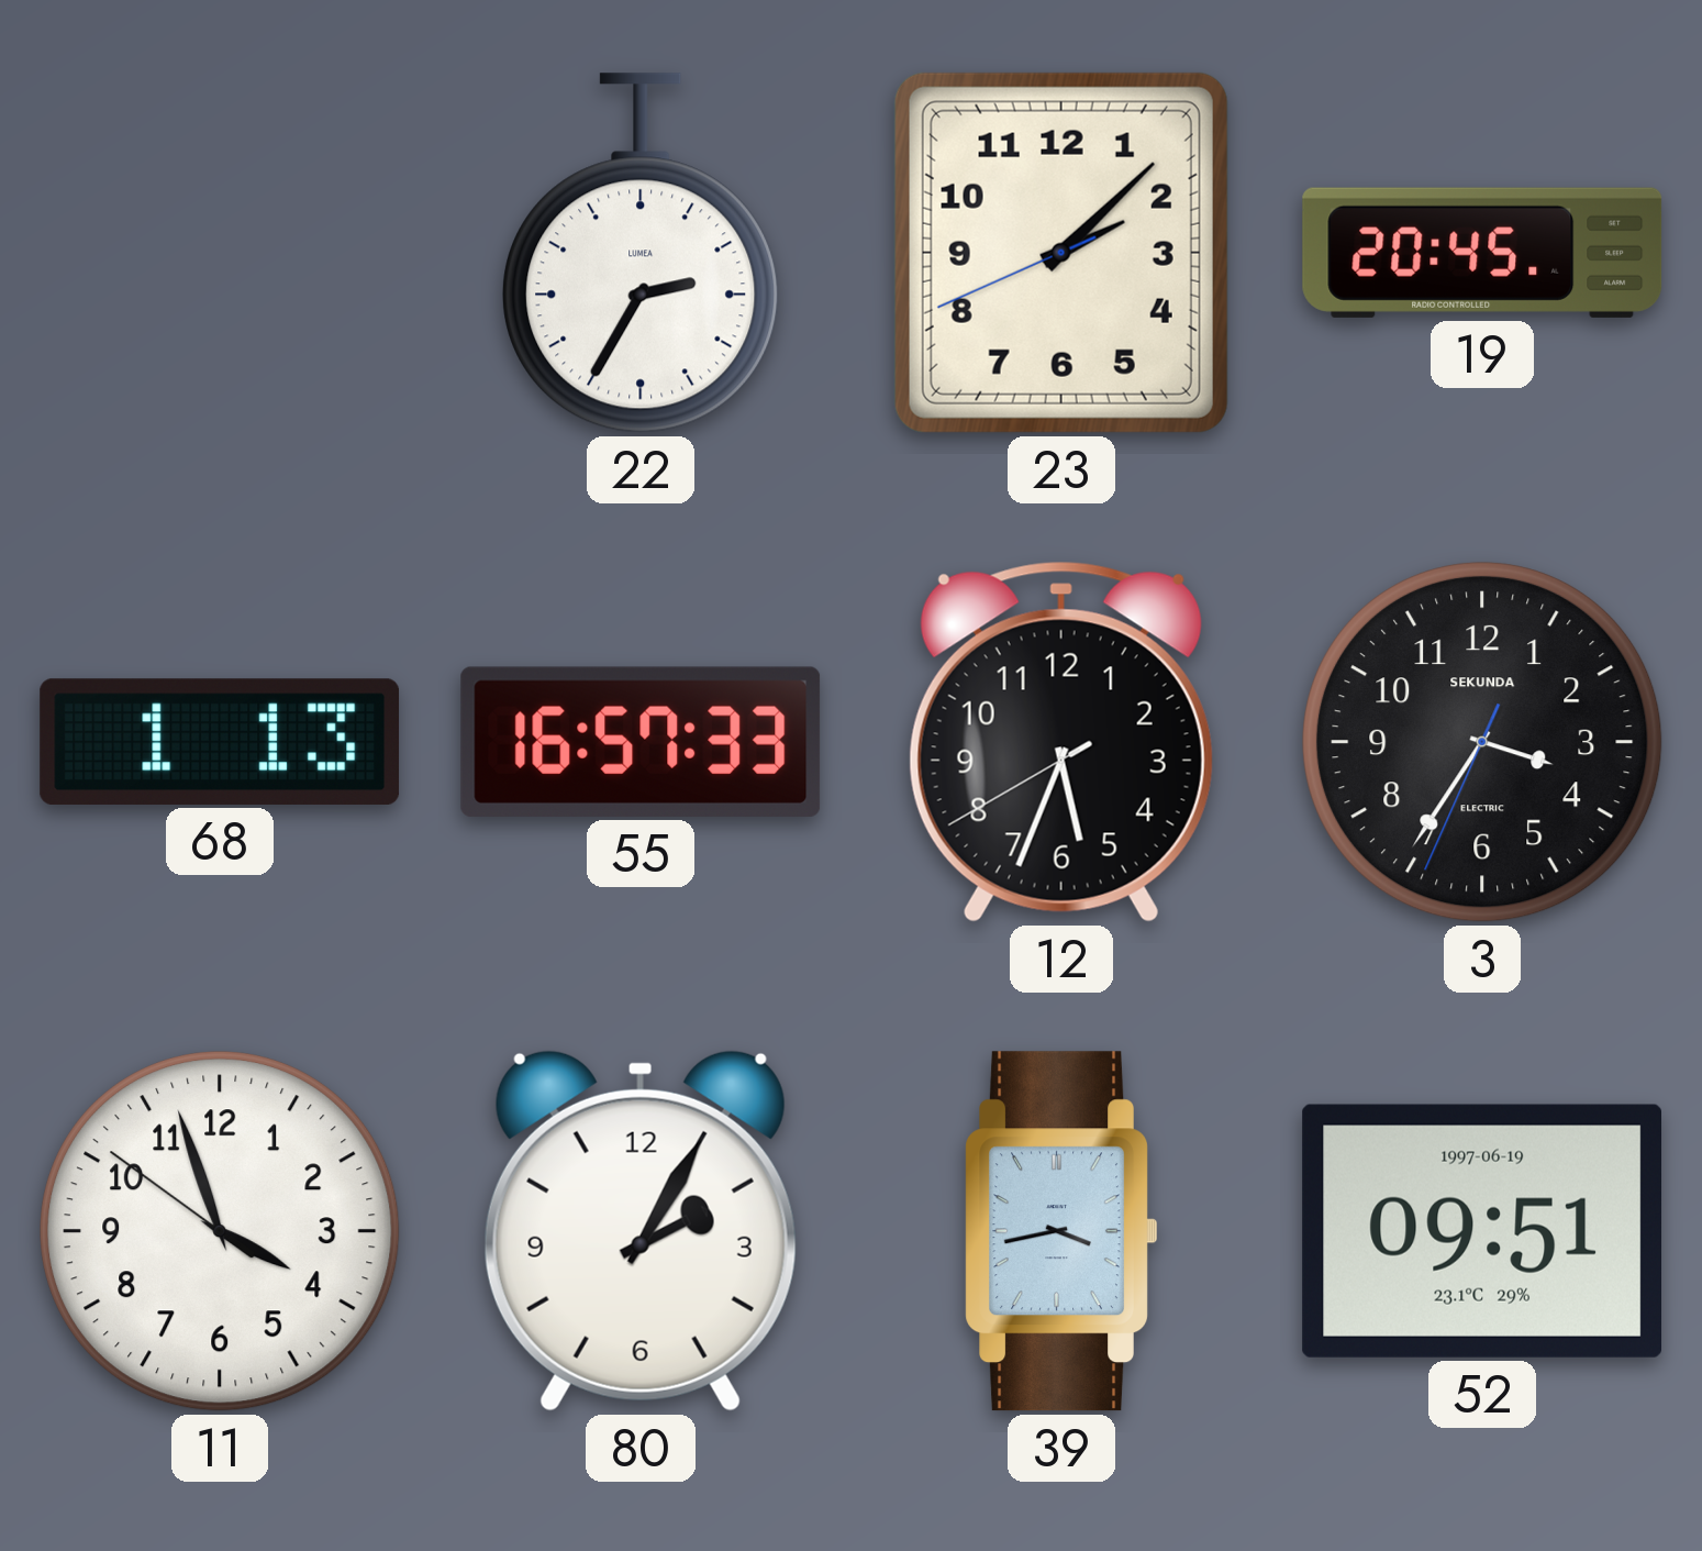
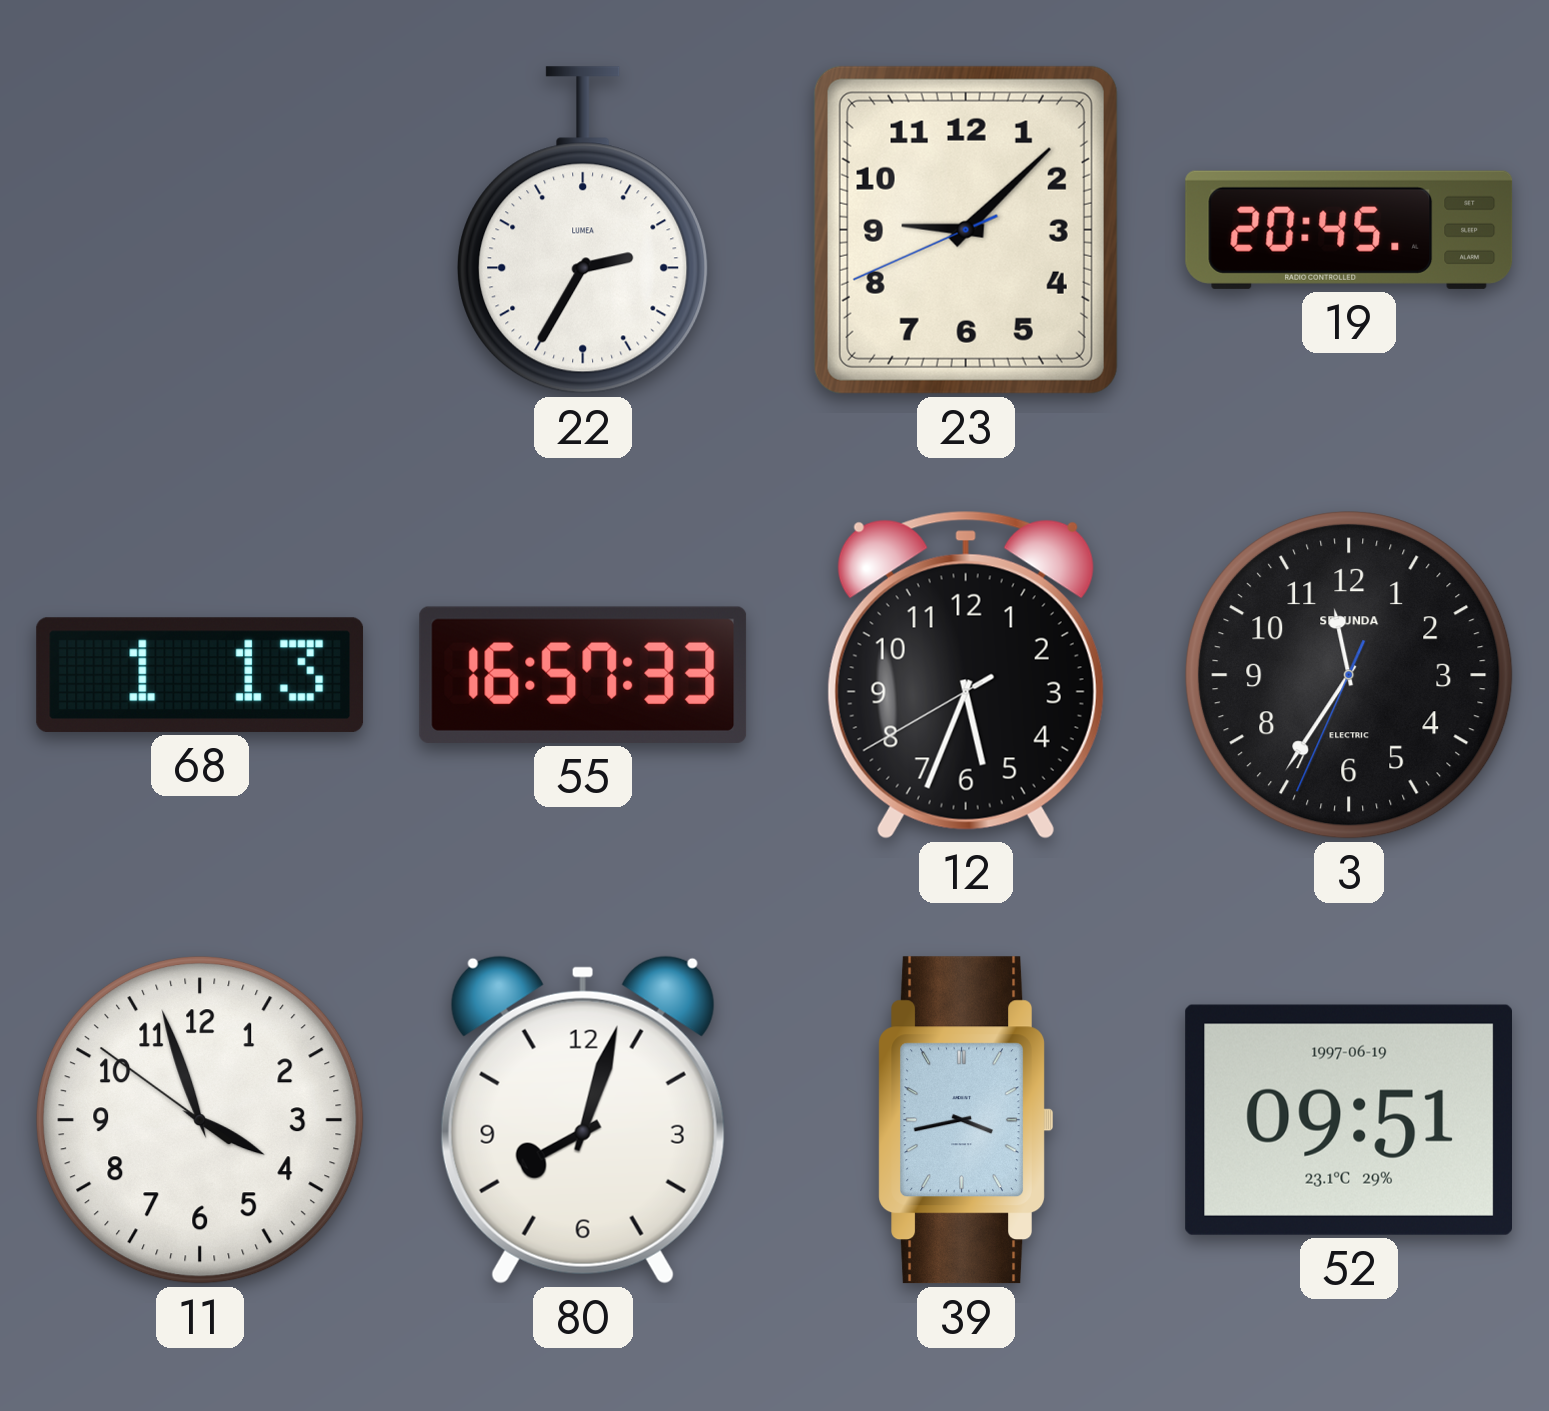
23: 2:07 -> 9:07 (966, 230)
3: 3:35 -> 11:35 (1349, 675)
80: 2:05 -> 8:03 (583, 1120)
